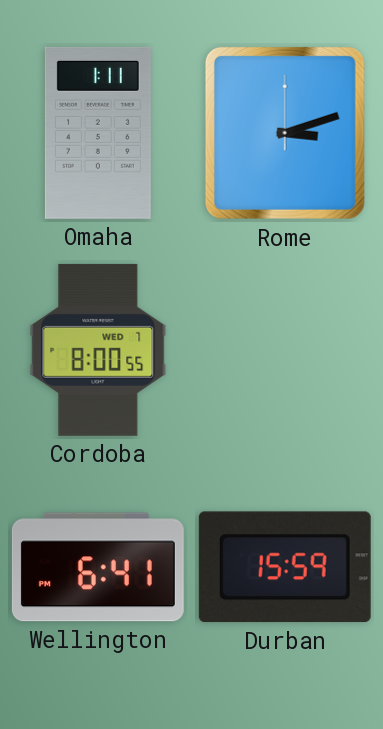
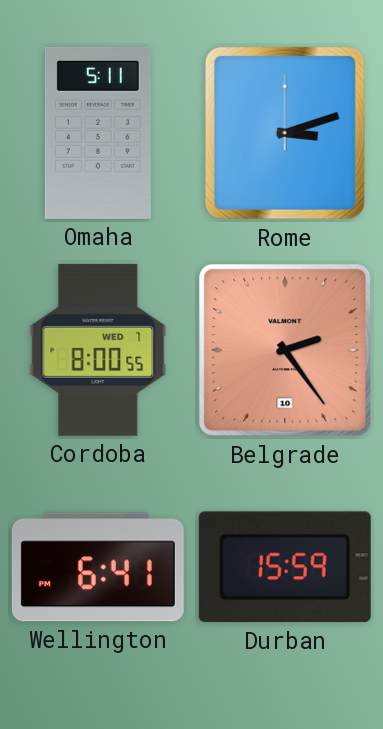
Omaha: 1:11 -> 5:11 (98, 133)
Belgrade: none -> 2:24 (285, 350)
